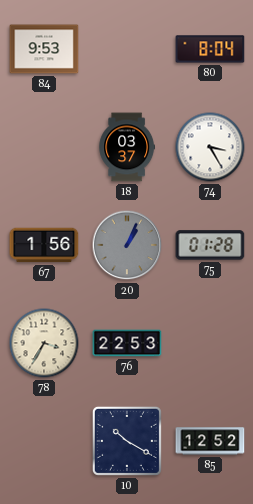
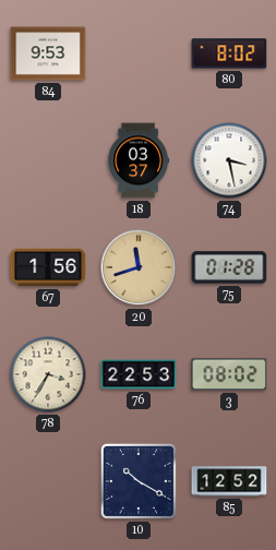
80: 8:04 -> 8:02 (229, 53)
74: 3:25 -> 3:28 (229, 160)
20: 1:04 -> 11:42 (139, 267)
20 dial: grey -> champagne (139, 267)
3: none -> 08:02 (229, 374)
